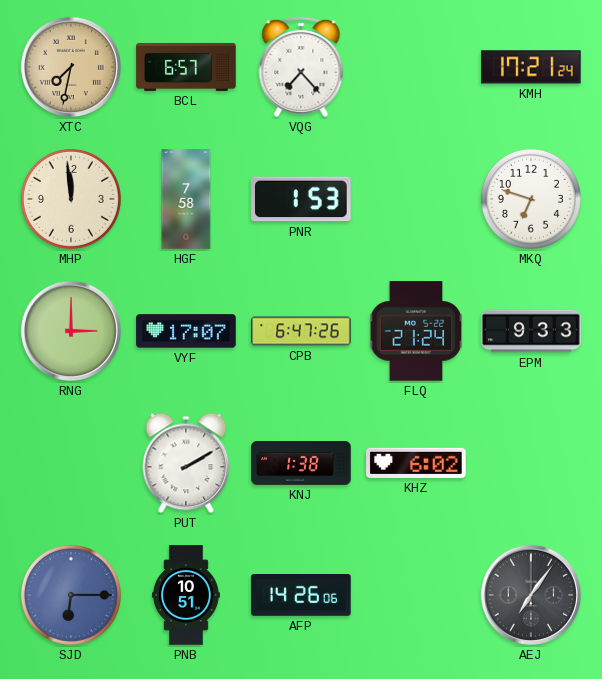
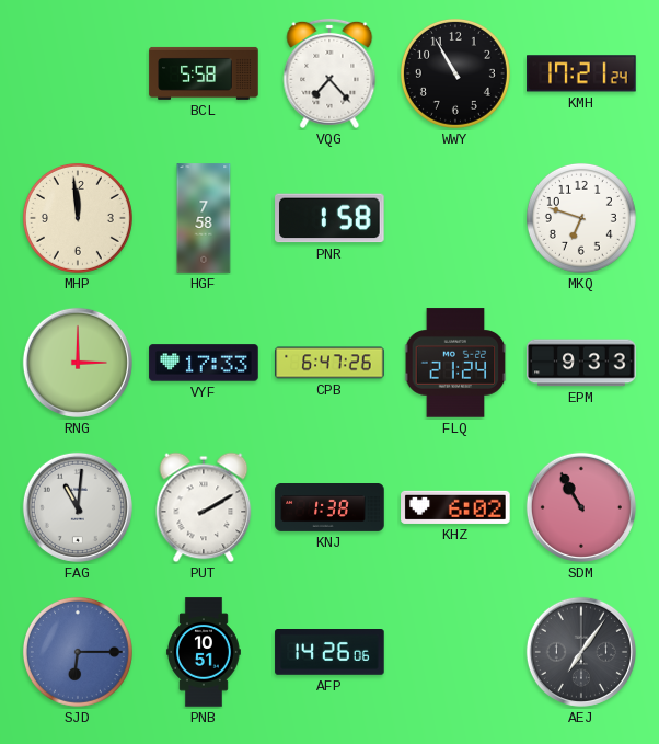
XTC: 7:32 -> none (71, 67)
BCL: 6:57 -> 5:58 (204, 73)
WWY: none -> 10:55 (455, 73)
PNR: 1:53 -> 1:58 (329, 218)
VYF: 17:07 -> 17:33 (204, 363)
FAG: none -> 11:01 (78, 507)
SDM: none -> 10:55 (581, 507)
